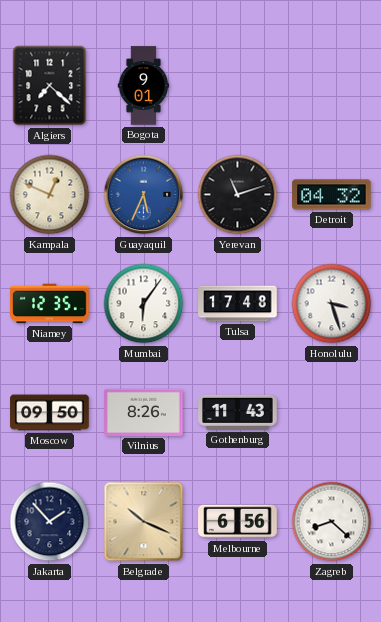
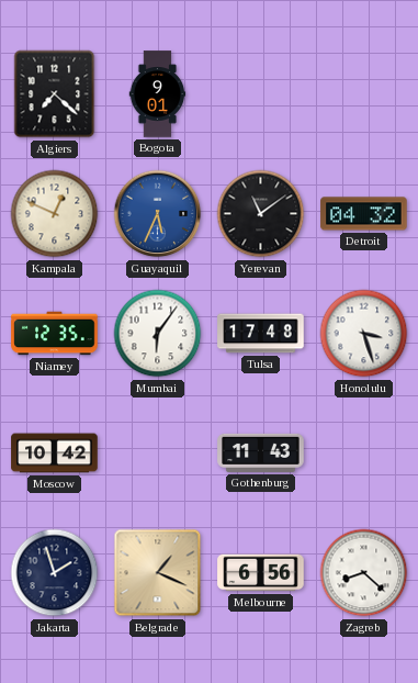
Yerevan: 11:12 -> 11:09 (261, 214)
Moscow: 09:50 -> 10:42 (55, 454)
Vilnius: 8:26 -> none (144, 412)
Jakarta: 1:53 -> 1:57 (55, 573)
Belgrade: 10:19 -> 1:19 (158, 573)
